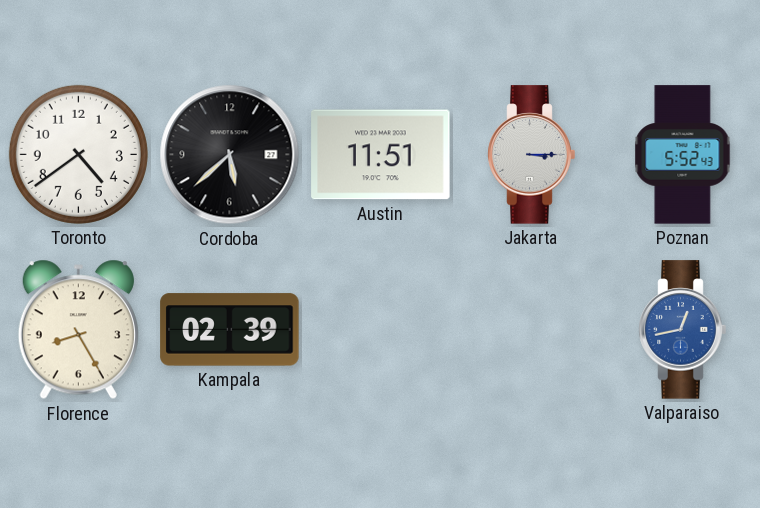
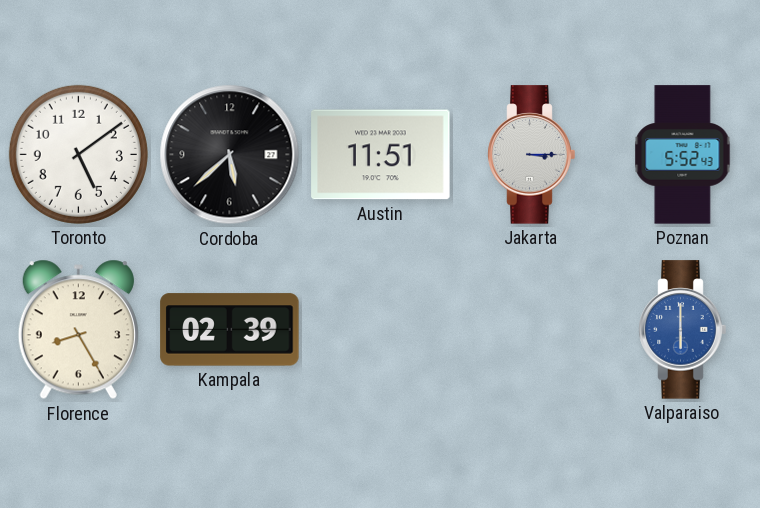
Toronto: 4:39 -> 5:09 (78, 154)
Valparaiso: 12:43 -> 6:00 (683, 330)
